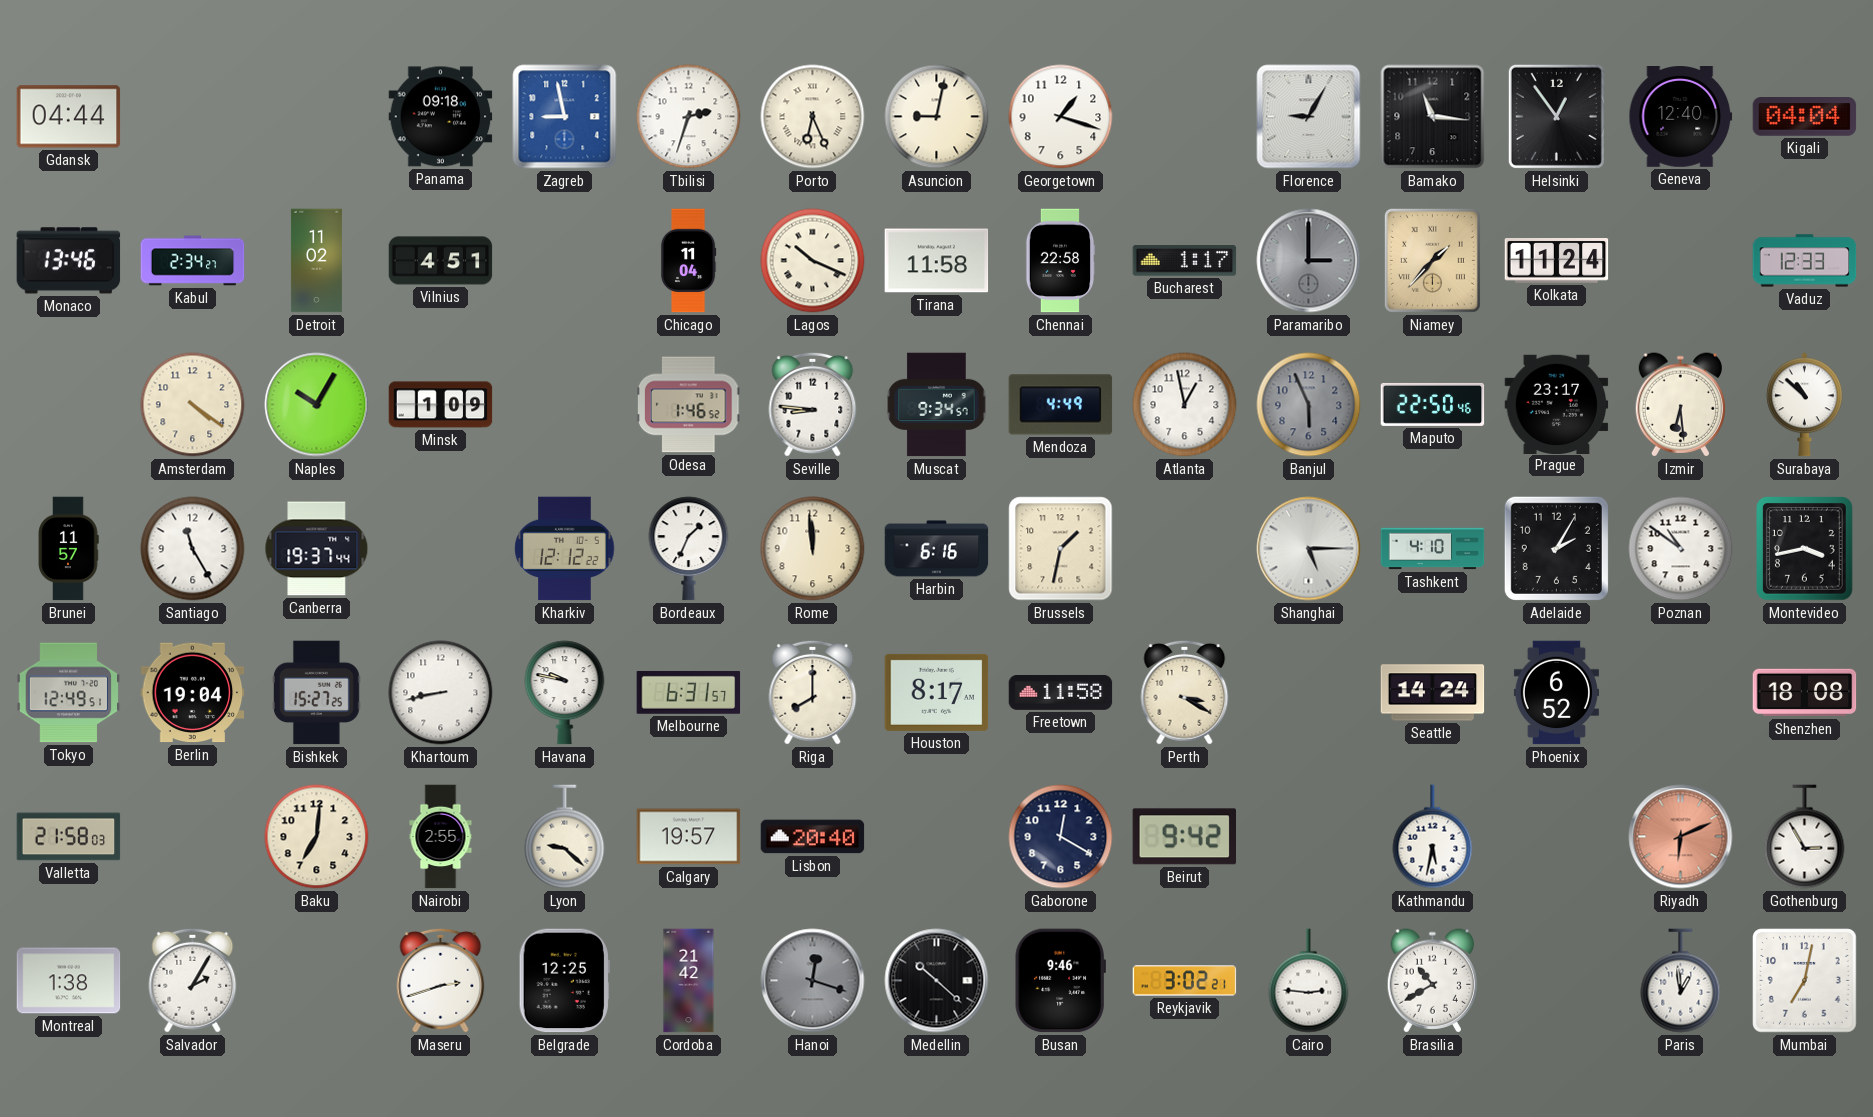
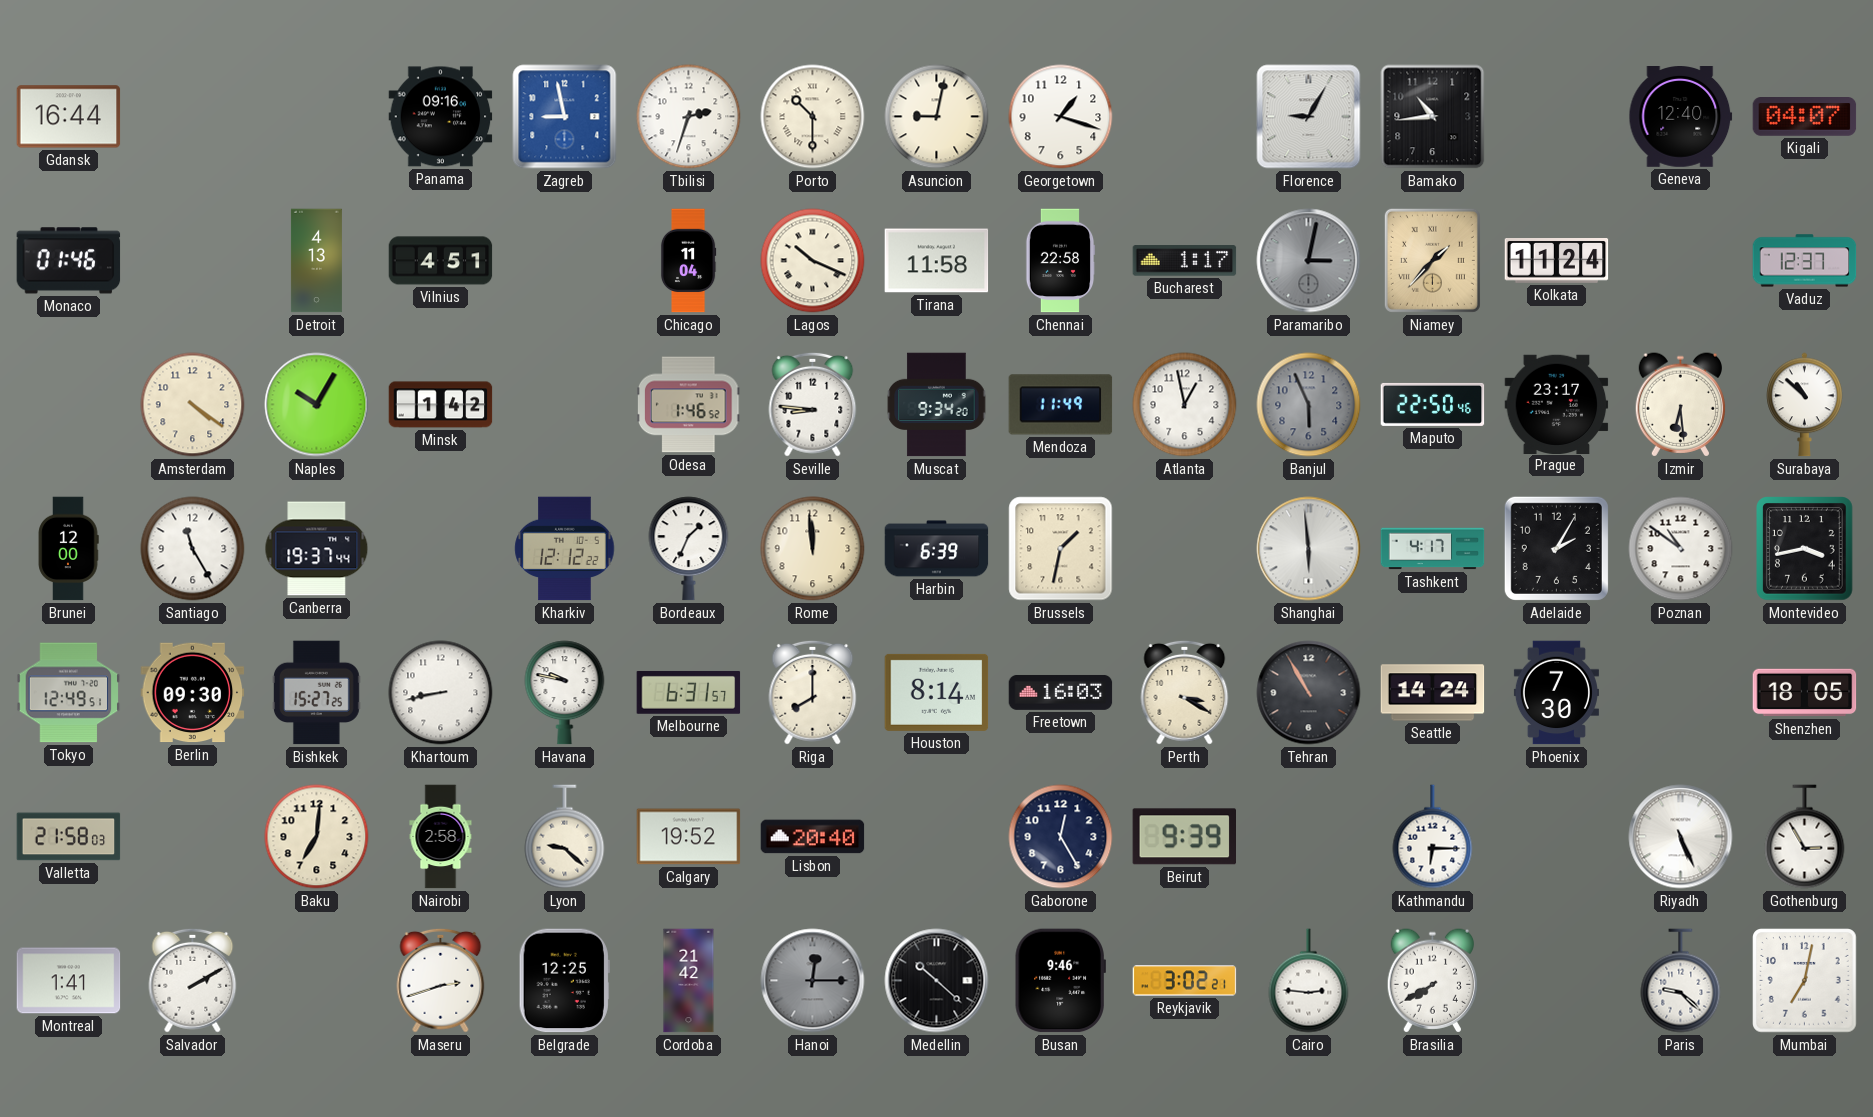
Gdansk: 04:44 -> 16:44 (69, 117)
Panama: 09:18 -> 09:16 (441, 117)
Porto: 6:26 -> 10:30 (813, 117)
Bamako: 11:16 -> 10:44 (1433, 117)
Helsinki: 12:54 -> none (1556, 116)
Kigali: 04:04 -> 04:07 (1805, 117)
Monaco: 13:46 -> 01:46 (69, 261)
Kabul: 2:34 -> none (193, 261)
Detroit: 11:02 -> 4:13 (316, 261)
Paramaribo: 3:00 -> 3:02 (1309, 261)
Vaduz: 12:33 -> 12:37 (1805, 261)
Minsk: 1:09 -> 1:42 (441, 405)
Muscat: 9:34:57 -> 9:34:20 (937, 405)
Mendoza: 4:49 -> 11:49 (1061, 405)
Brunei: 11:57 -> 12:00 (68, 549)
Harbin: 6:16 -> 6:39 (937, 549)
Shanghai: 5:15 -> 5:59 (1309, 549)
Tashkent: 4:10 -> 4:17 (1433, 549)
Berlin: 19:04 -> 09:30 (193, 693)
Houston: 8:17 -> 8:14 (937, 692)
Freetown: 11:58 -> 16:03 (1061, 692)
Tehran: none -> 10:55 (1309, 693)
Phoenix: 6:52 -> 7:30 (1556, 693)
Shenzhen: 18:08 -> 18:05 (1805, 693)
Nairobi: 2:55 -> 2:58 (441, 837)
Calgary: 19:57 -> 19:52 (689, 837)
Gaborone: 12:20 -> 12:25 (1061, 837)
Beirut: 9:42 -> 9:39 (1184, 837)
Kathmandu: 5:32 -> 6:15 (1433, 837)
Riyadh: 6:11 -> 5:26 (1681, 837)
Riyadh dial: salmon -> white (1681, 837)
Montreal: 1:38 -> 1:41 (69, 981)
Salvador: 2:05 -> 2:10 (193, 980)
Hanoi: 12:18 -> 12:15 (813, 981)
Brasilia: 10:40 -> 7:40 (1432, 981)
Paris: 12:59 -> 9:22 (1681, 981)
